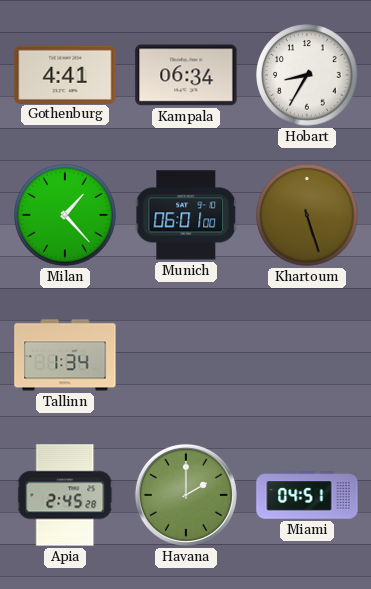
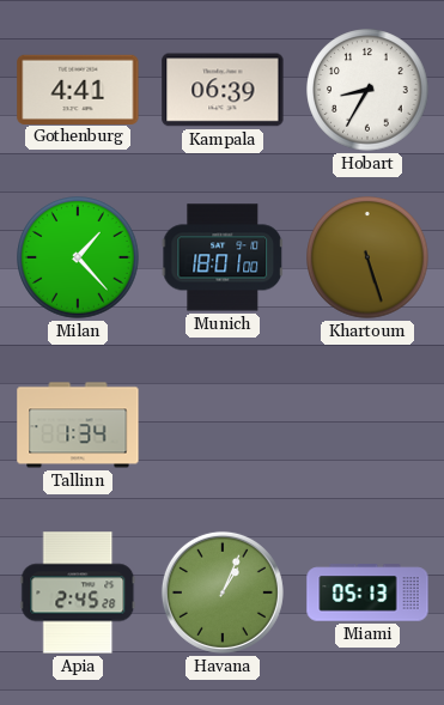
Kampala: 06:34 -> 06:39 (223, 90)
Munich: 06:01 -> 18:01 (223, 257)
Havana: 2:00 -> 1:04 (223, 592)
Miami: 04:51 -> 05:13 (367, 592)
